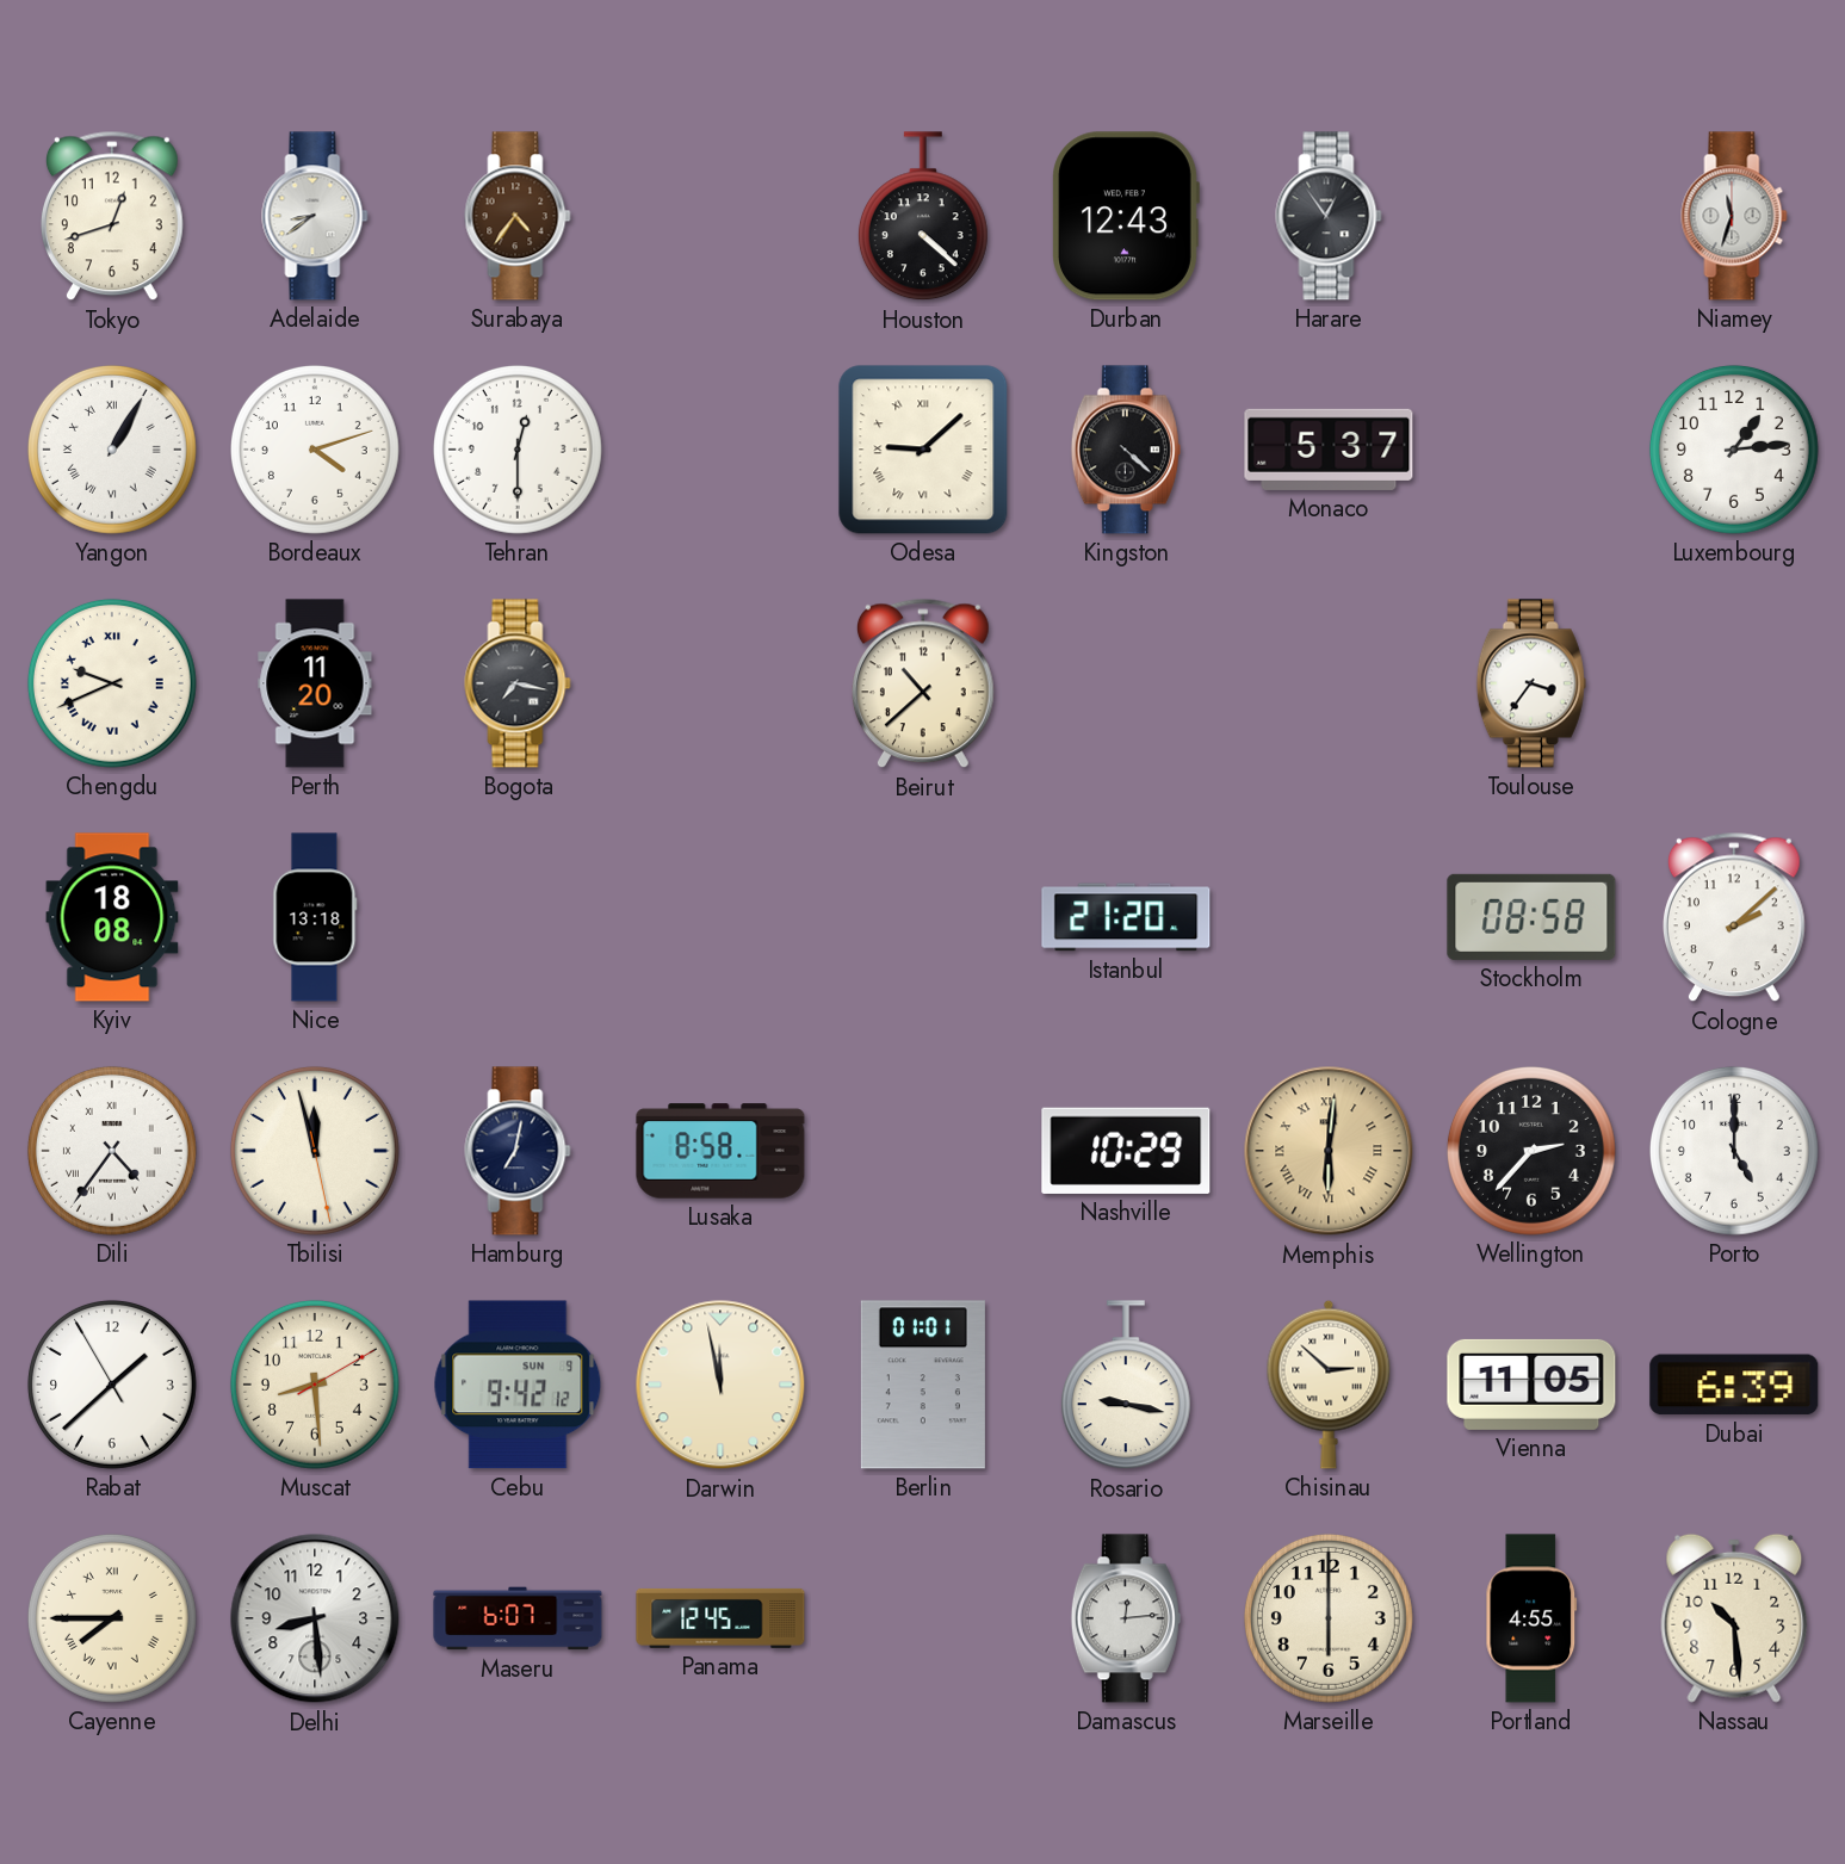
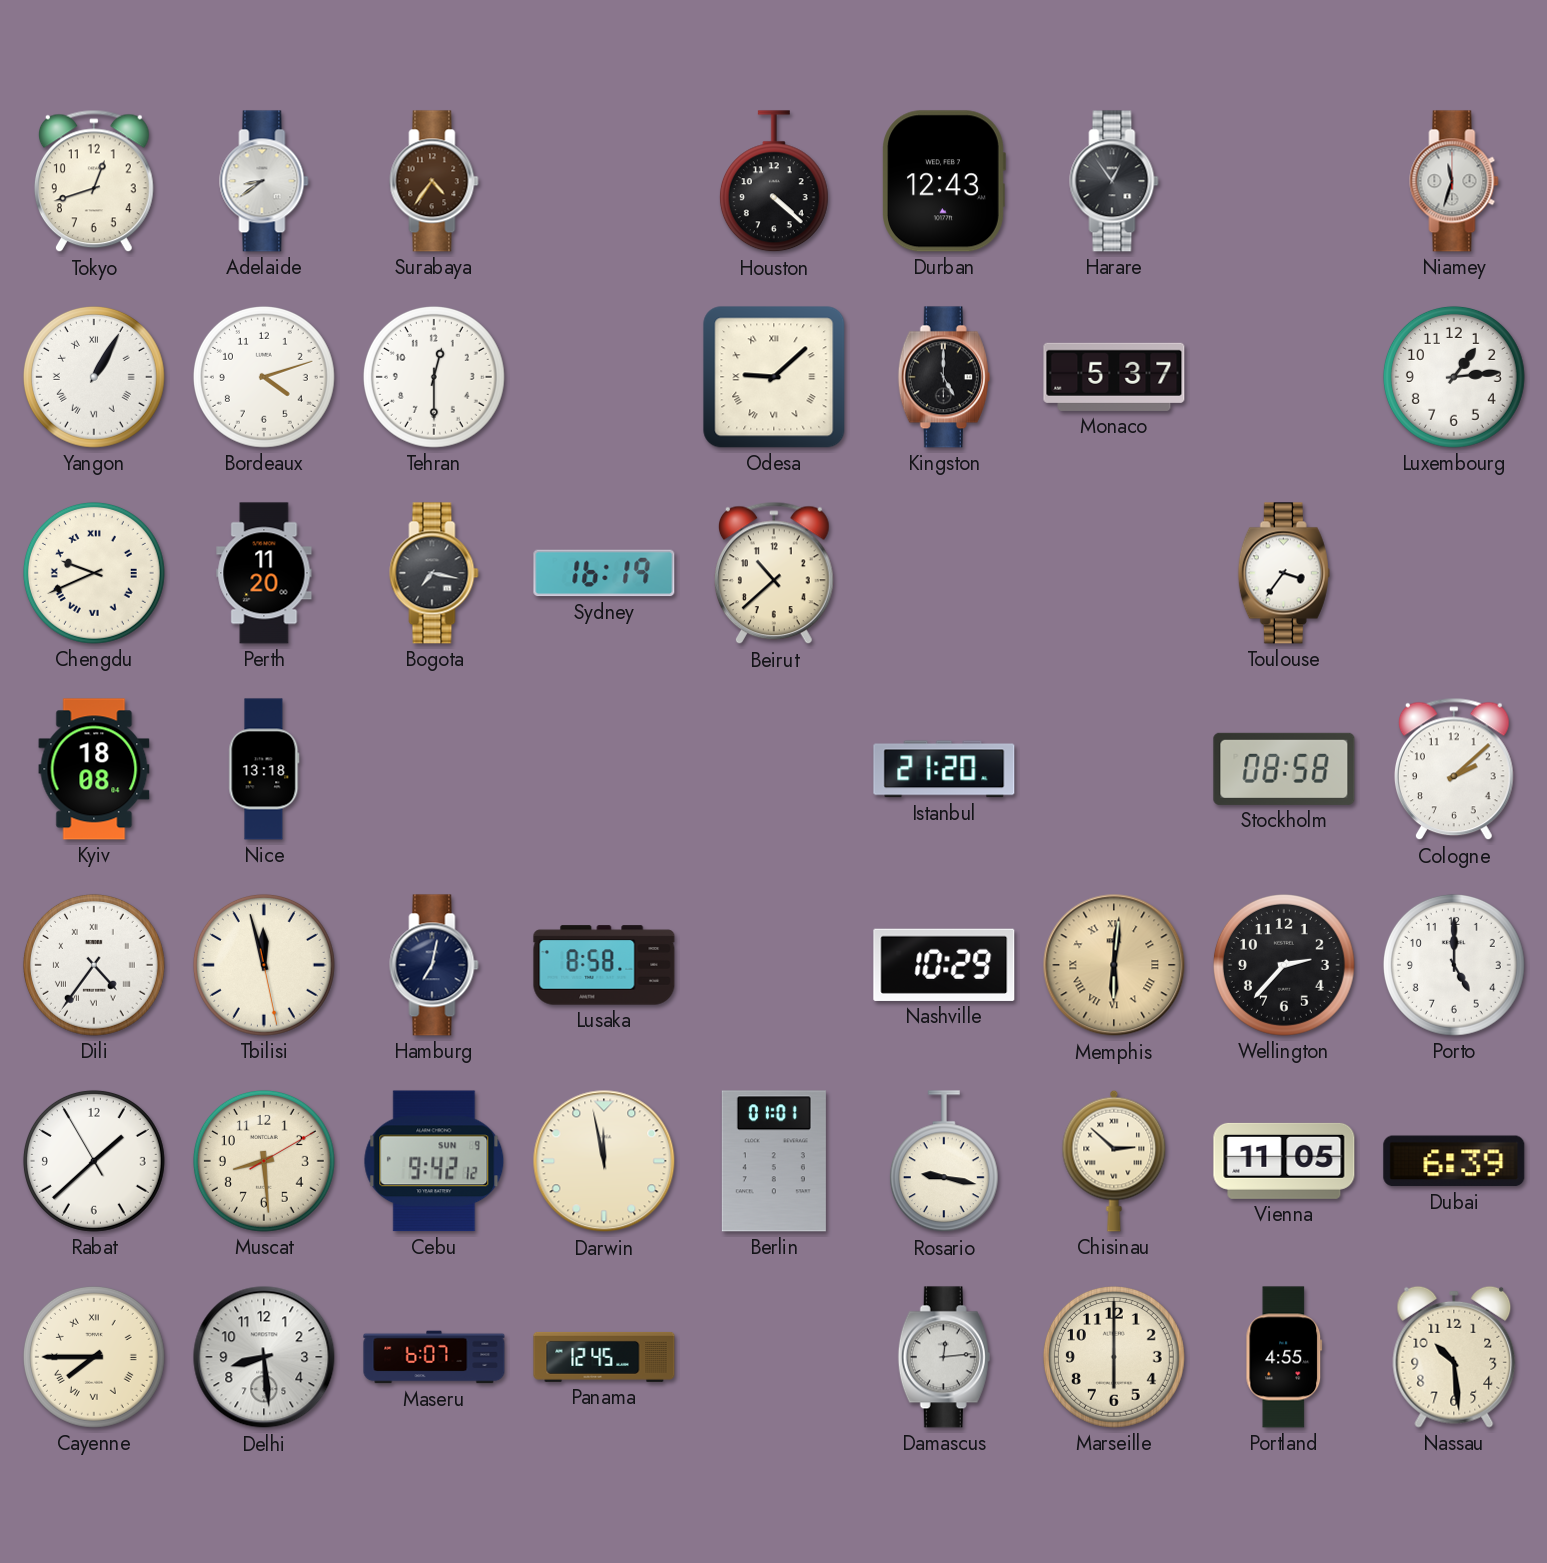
Kingston: 4:22 -> 5:00 (944, 377)
Sydney: none -> 16:19 (604, 573)
